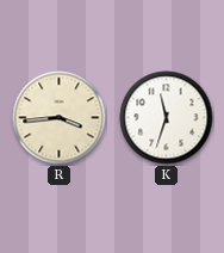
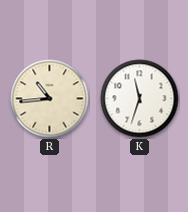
R: 3:44 -> 10:44 (50, 99)
